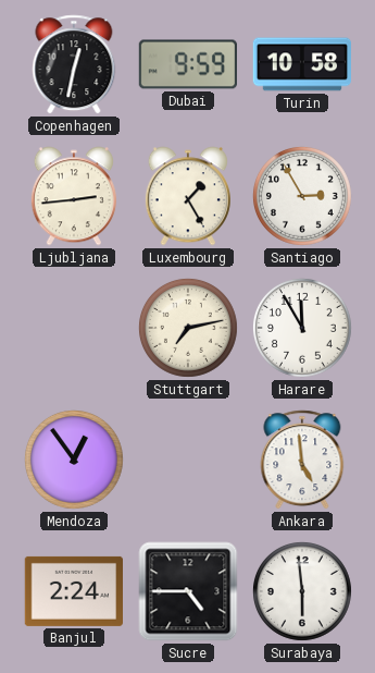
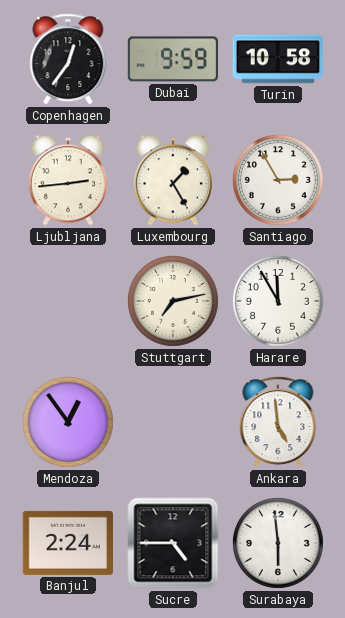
Copenhagen: 12:32 -> 12:36 (68, 59)
